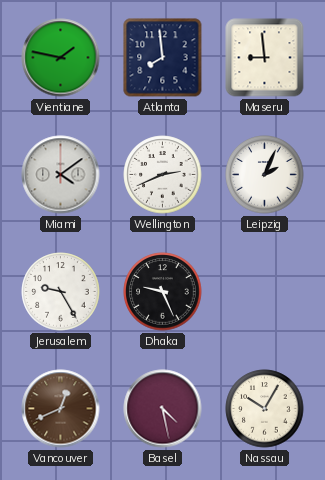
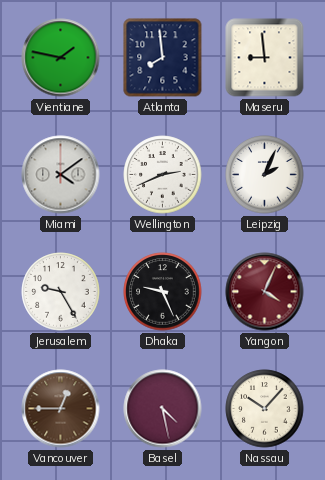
Yangon: none -> 4:04 (265, 292)
Vancouver: 12:41 -> 12:45 (61, 409)
Nassau: 10:05 -> 10:07 (265, 409)
